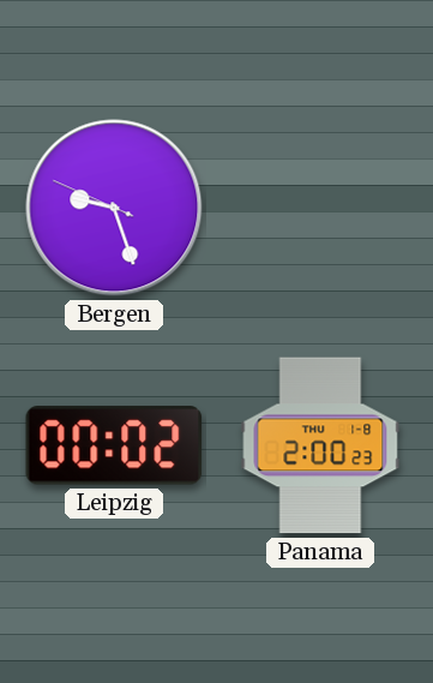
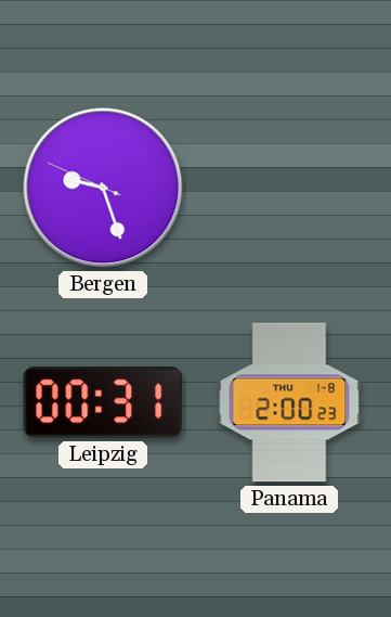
Leipzig: 00:02 -> 00:31 (103, 402)
